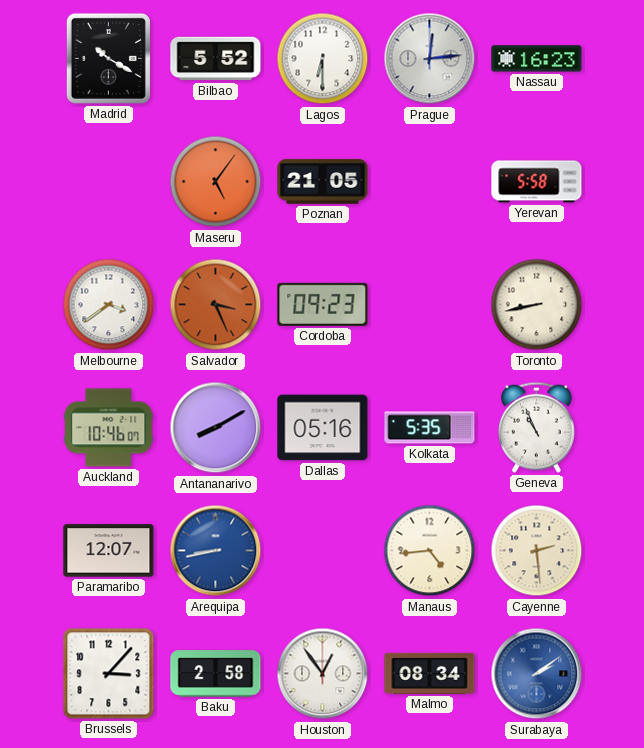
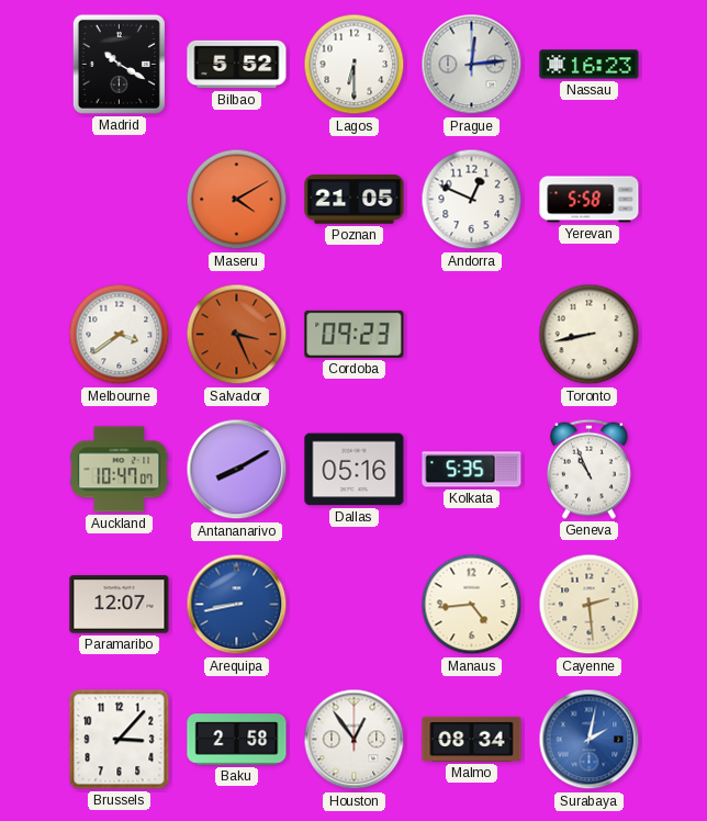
Maseru: 5:06 -> 4:10 (237, 200)
Andorra: none -> 12:49 (472, 200)
Auckland: 10:46 -> 10:47 (120, 470)
Surabaya: 2:09 -> 2:02 (590, 740)
